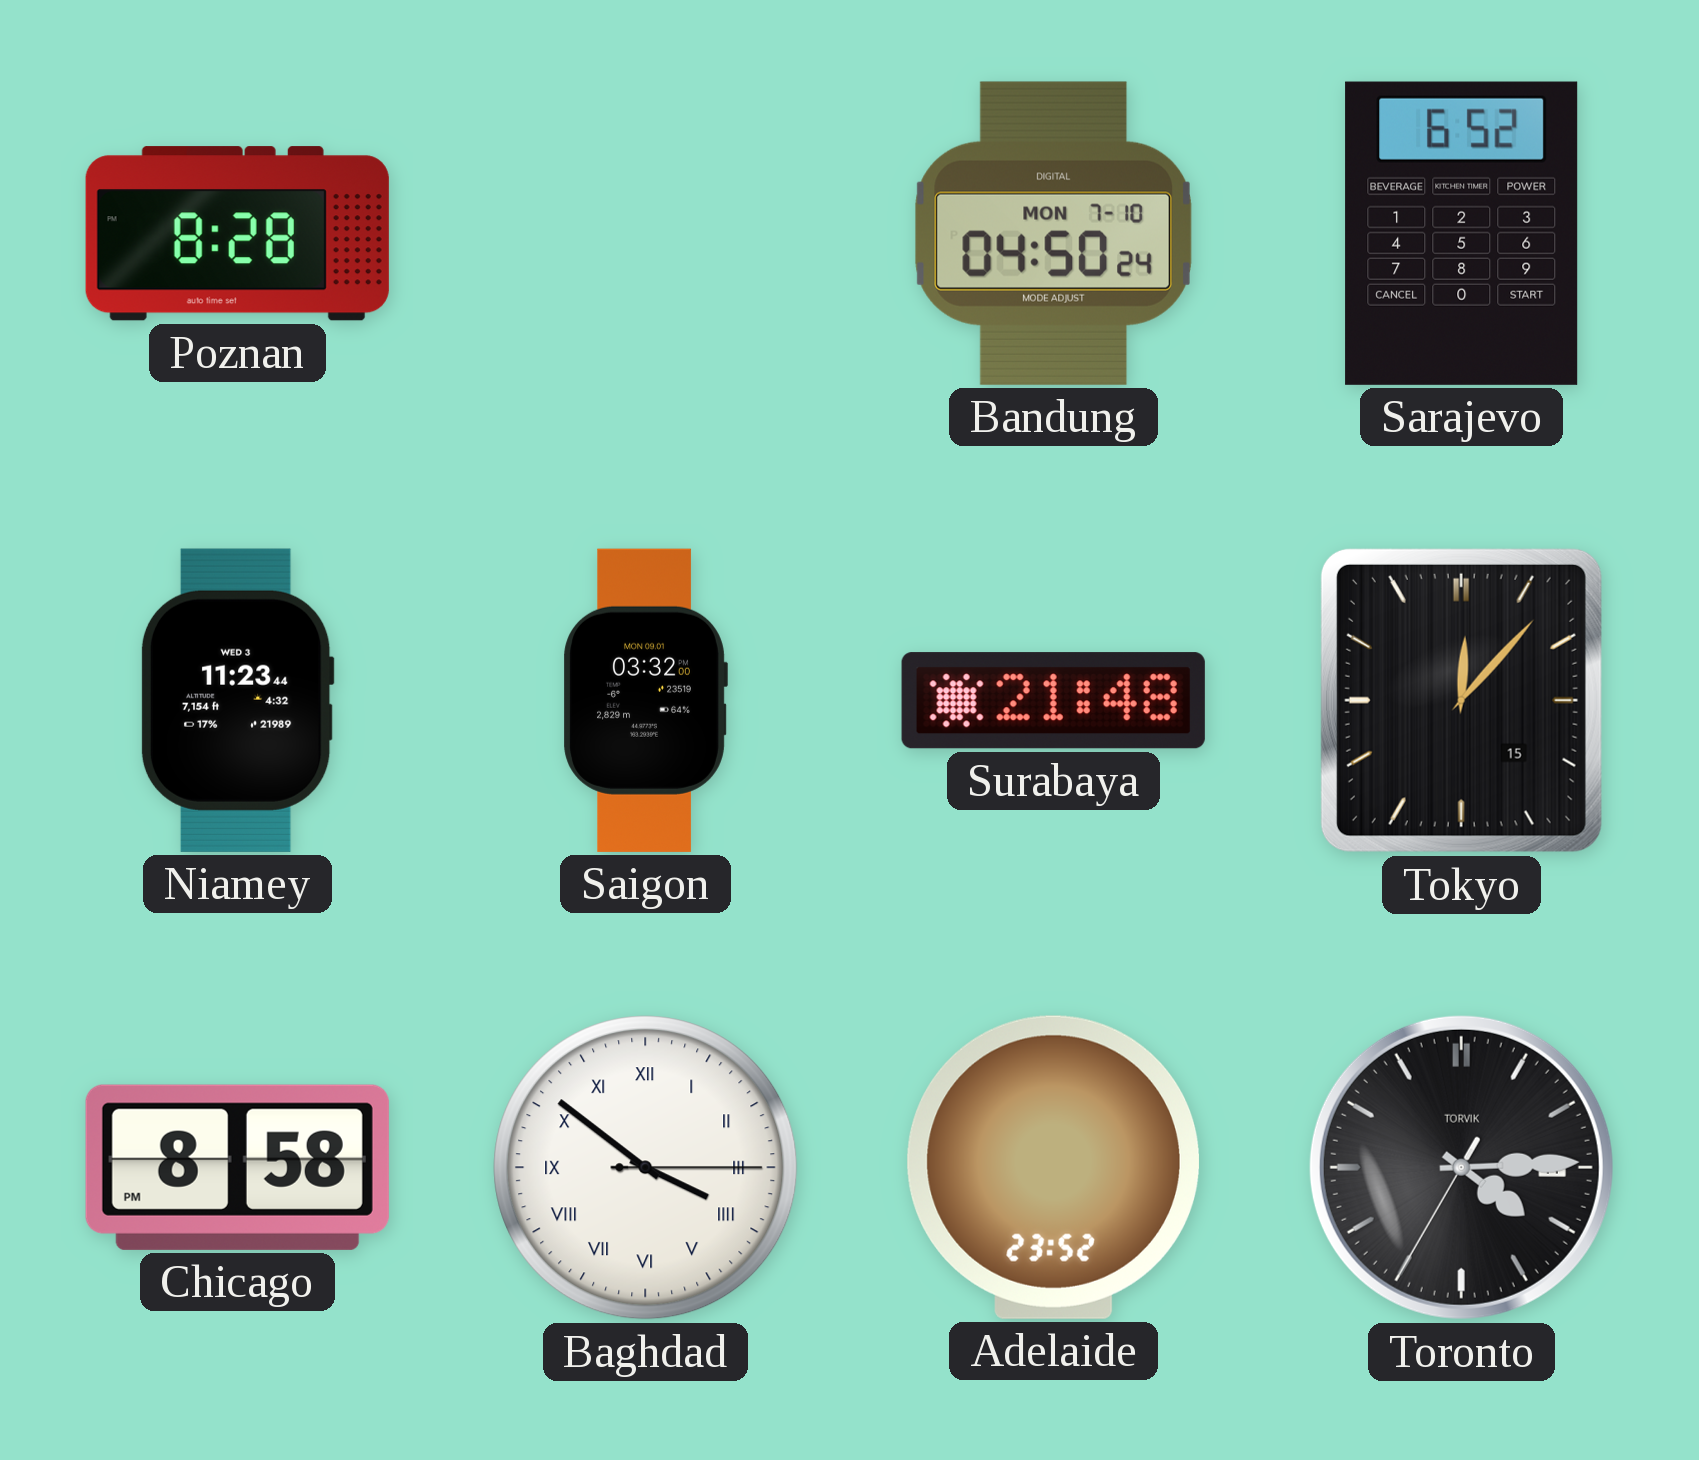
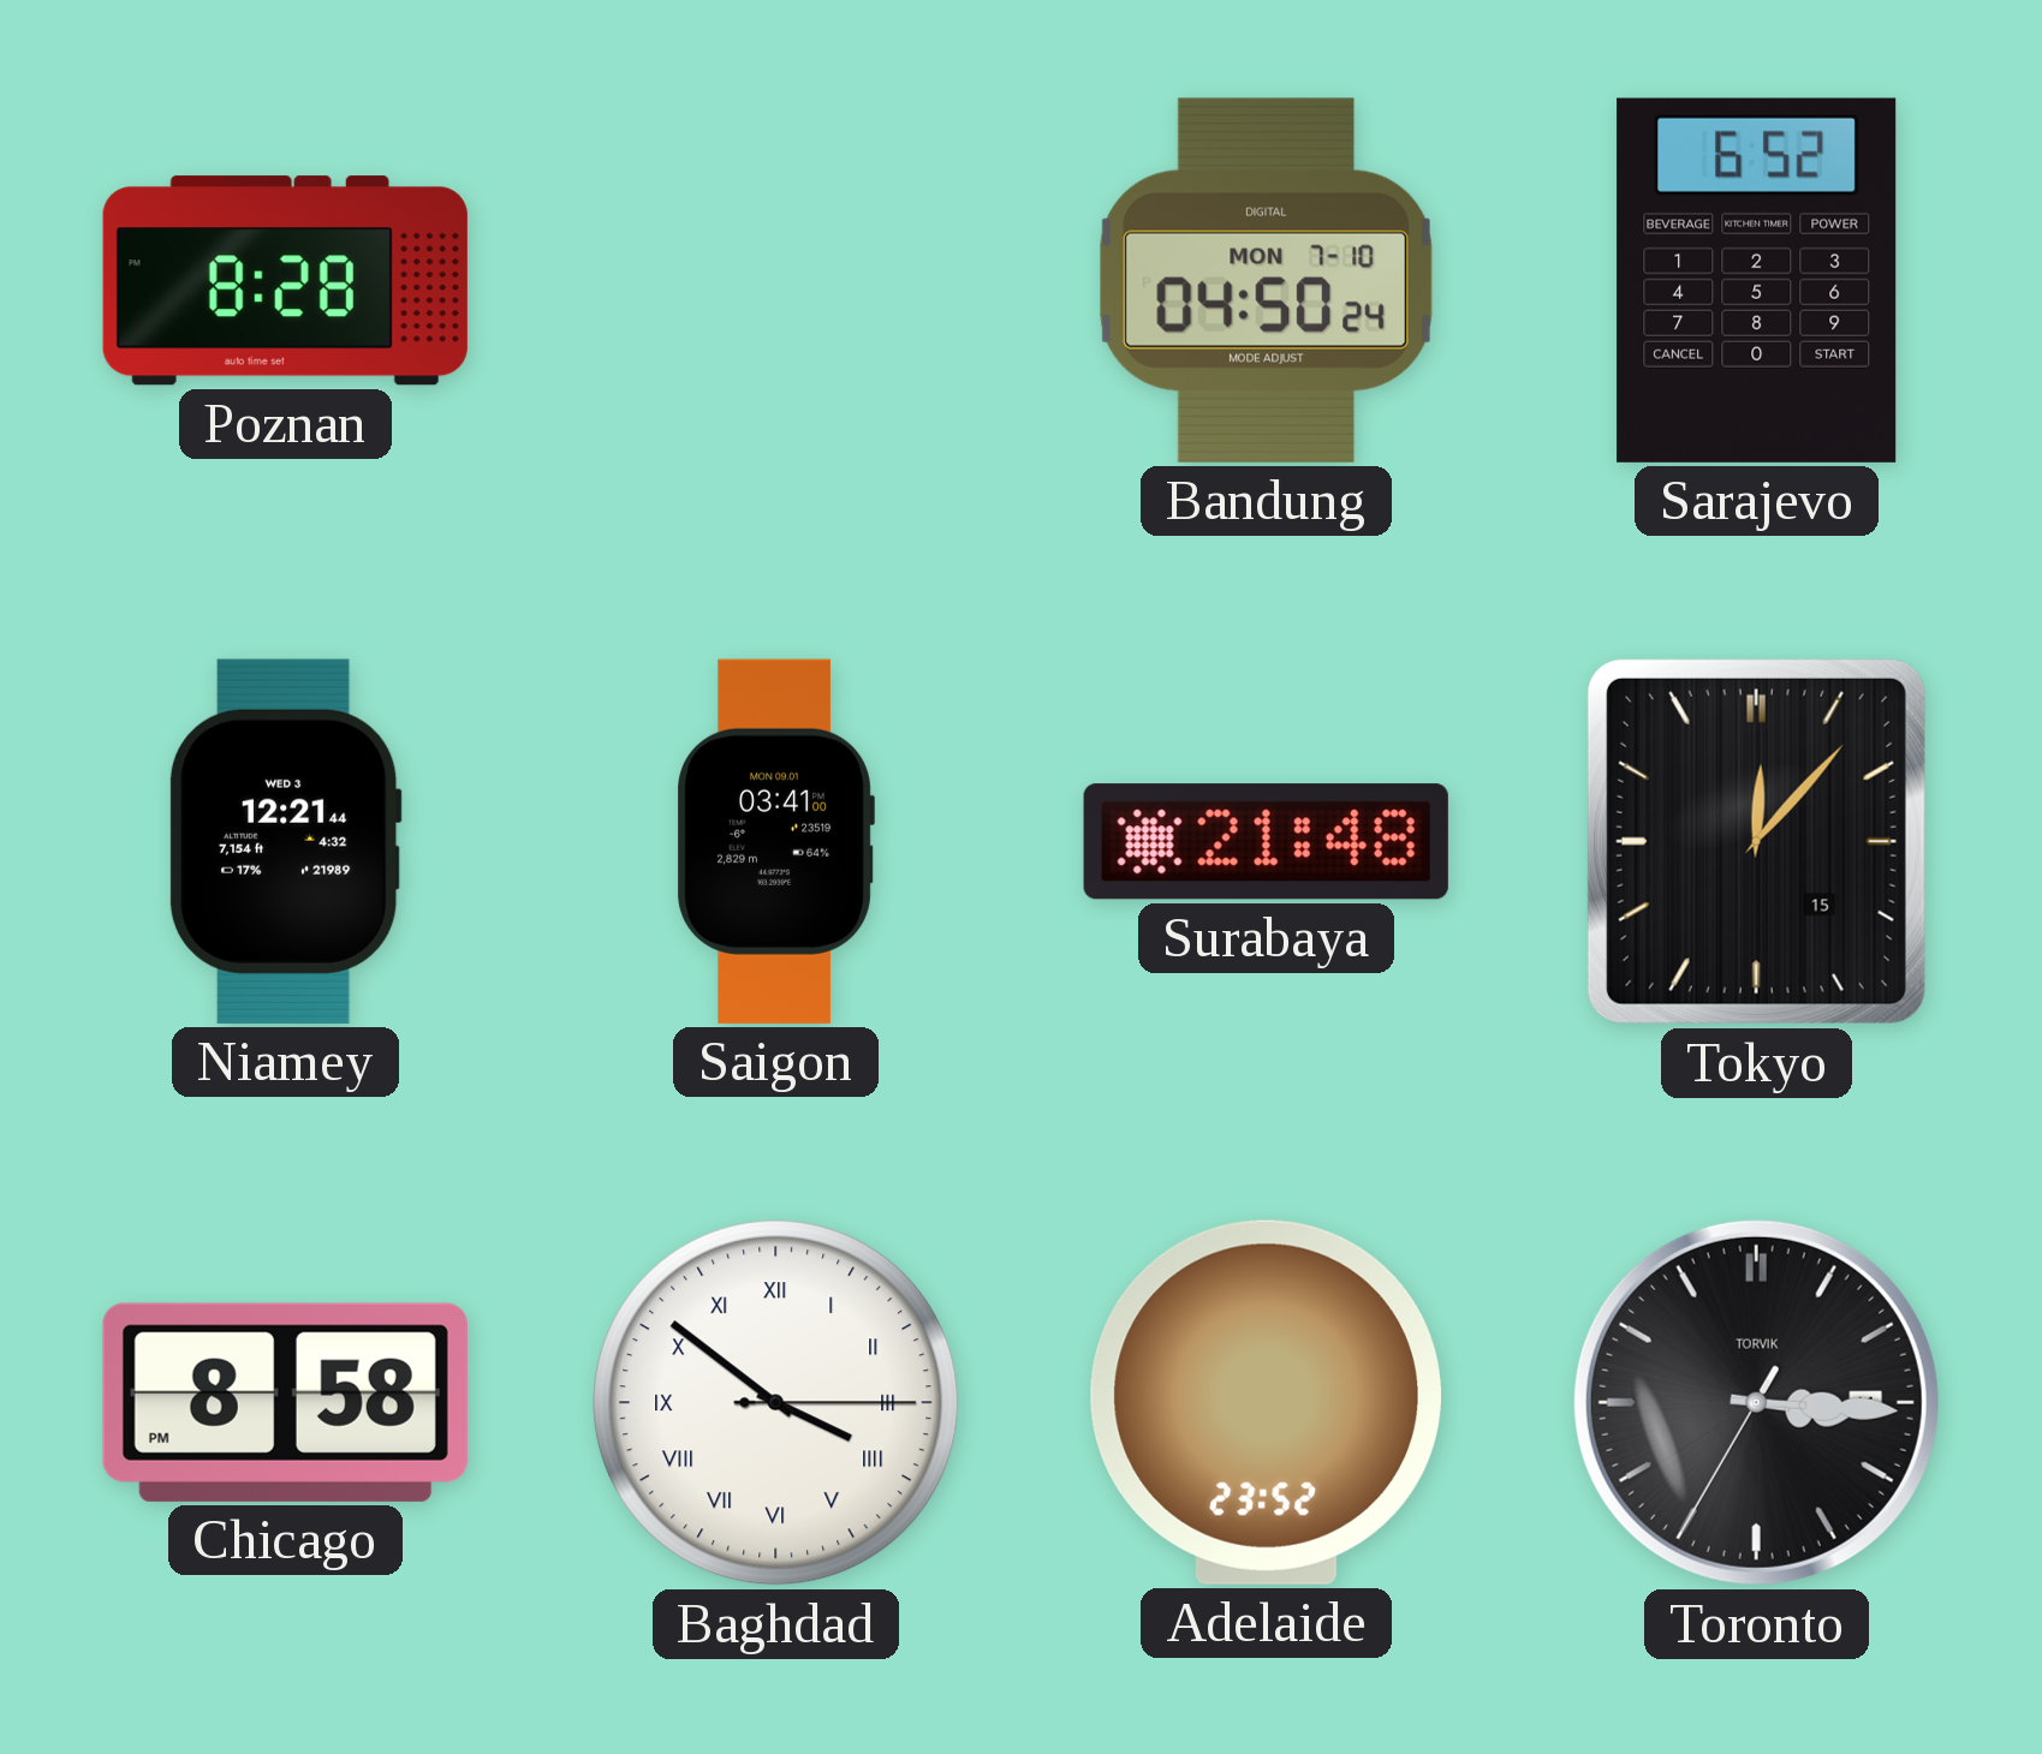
Niamey: 11:23 -> 12:21 (285, 841)
Saigon: 03:32 -> 03:41 (775, 841)
Toronto: 4:14 -> 3:15 (1756, 1402)
